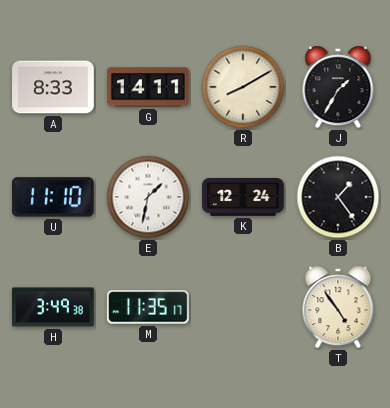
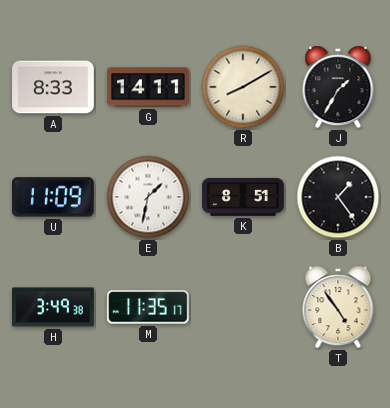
U: 11:10 -> 11:09 (54, 197)
K: 12:24 -> 8:51 (243, 197)
